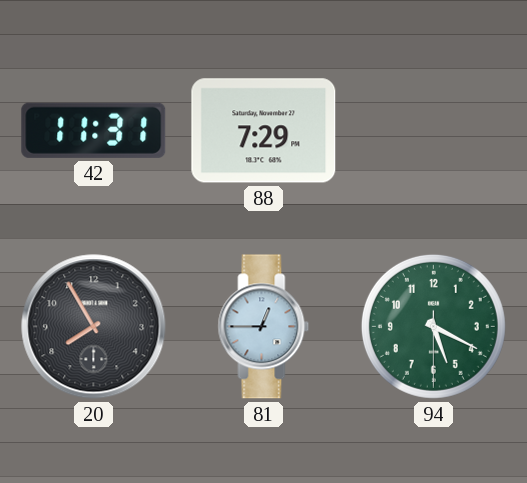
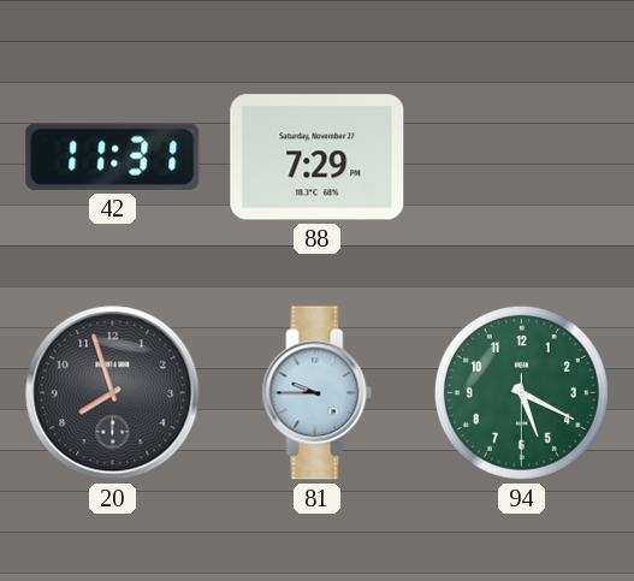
20: 7:55 -> 7:57 (113, 393)
81: 12:45 -> 9:45 (318, 393)
